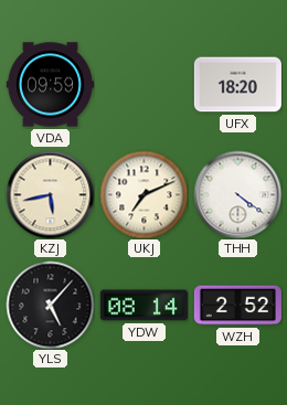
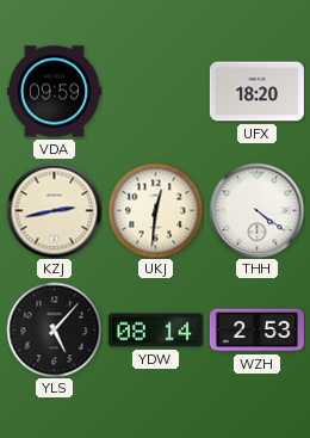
KZJ: 5:43 -> 2:43 (54, 210)
UKJ: 7:11 -> 12:31 (155, 210)
WZH: 2:52 -> 2:53 (256, 331)
